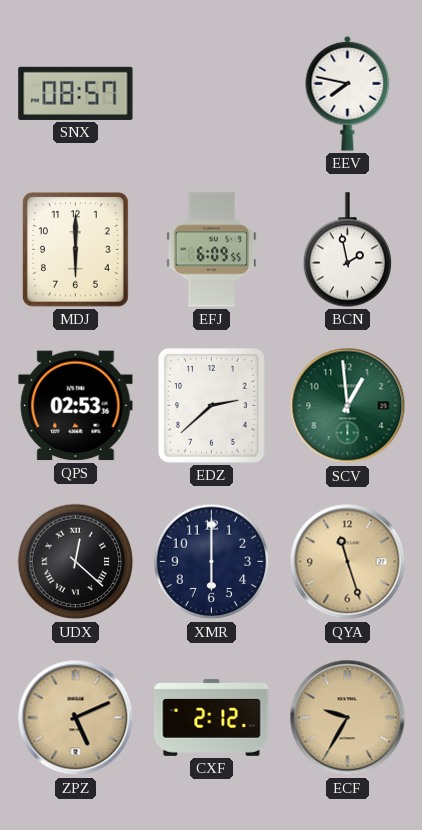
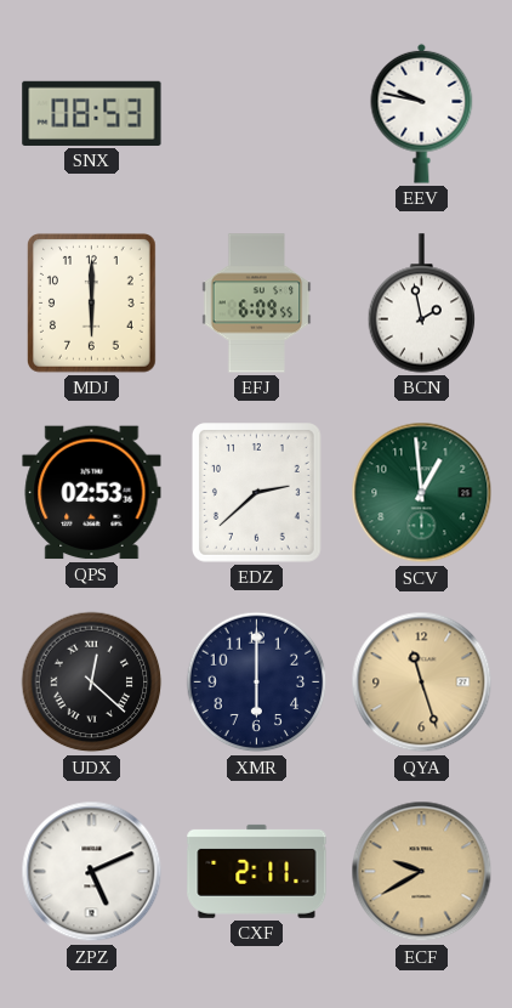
SNX: 08:57 -> 08:53 (92, 113)
EEV: 7:47 -> 9:47 (422, 113)
ZPZ dial: champagne -> white (92, 872)
CXF: 2:12 -> 2:11 (257, 871)
ECF: 9:35 -> 9:40 (422, 872)
